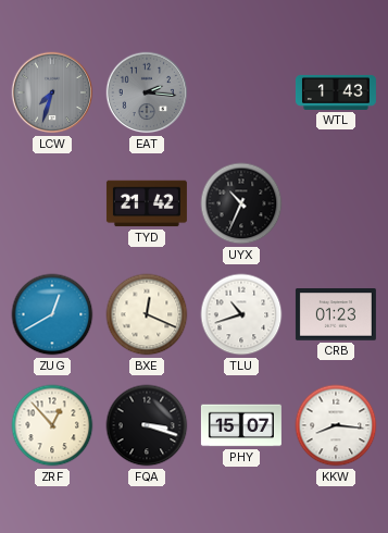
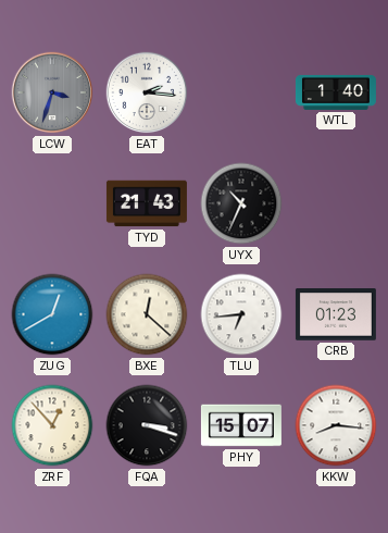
LCW: 7:33 -> 3:33 (52, 92)
EAT dial: grey -> white (147, 92)
WTL: 1:43 -> 1:40 (336, 92)
TYD: 21:42 -> 21:43 (147, 203)
BXE: 12:19 -> 12:22 (147, 314)
TLU: 10:42 -> 6:44 (241, 314)
